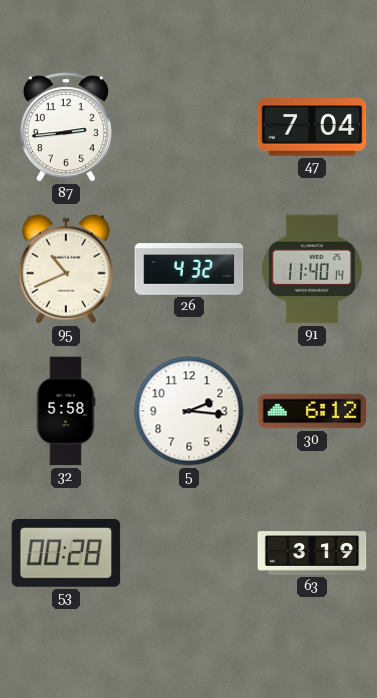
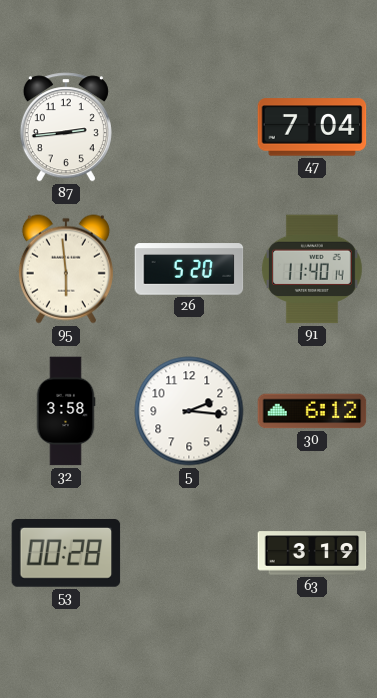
95: 10:41 -> 5:59 (66, 269)
26: 4:32 -> 5:20 (189, 269)
32: 5:58 -> 3:58 (66, 411)
